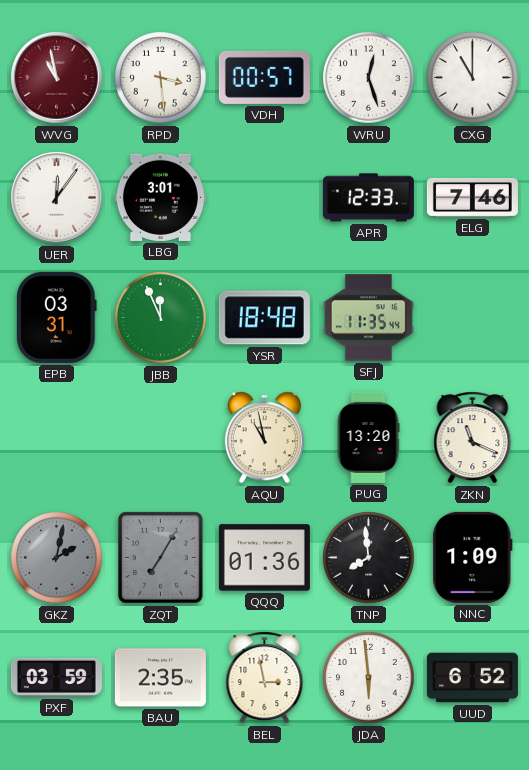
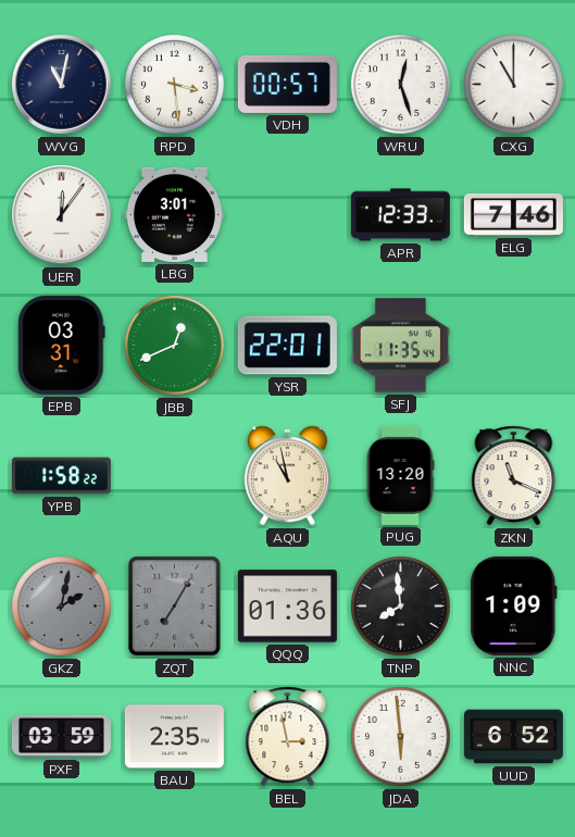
WVG: 10:58 -> 11:02 (62, 85)
WVG dial: burgundy -> navy (62, 85)
JBB: 11:56 -> 12:41 (175, 346)
YSR: 18:48 -> 22:01 (287, 346)
YPB: none -> 1:58 (61, 476)
